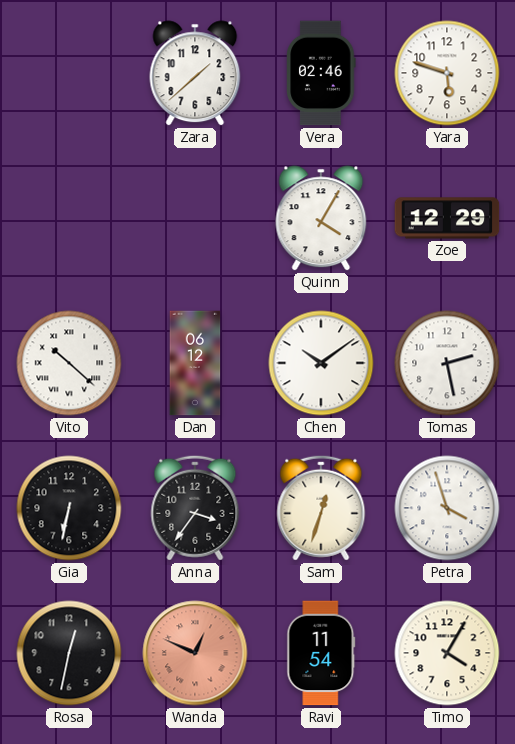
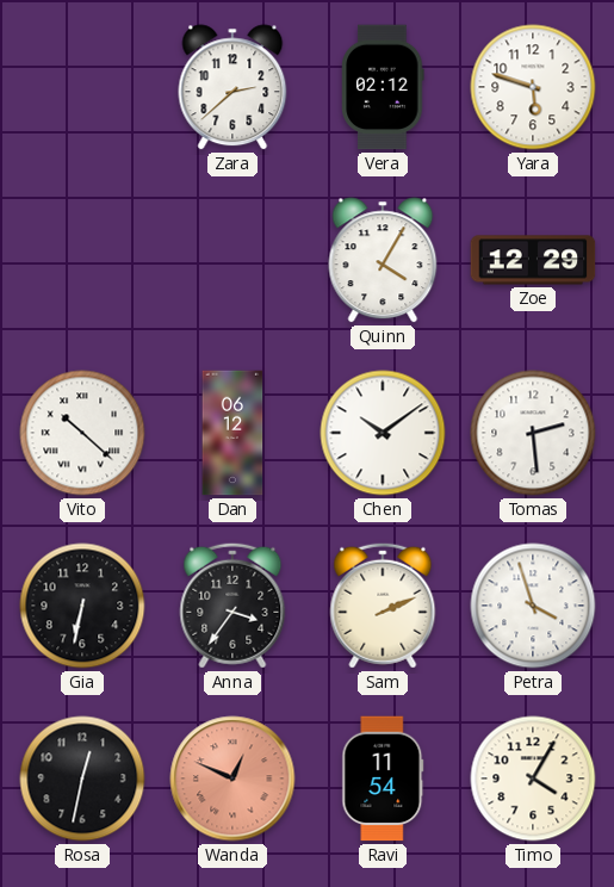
Zara: 1:38 -> 2:38 (232, 87)
Vera: 02:46 -> 02:12 (383, 87)
Tomas: 2:28 -> 2:29 (533, 433)
Sam: 12:33 -> 2:11 (383, 606)
